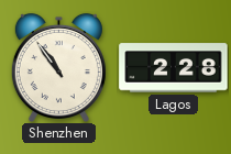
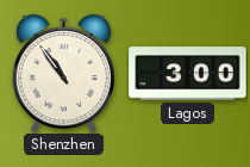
Lagos: 2:28 -> 3:00 (188, 74)
